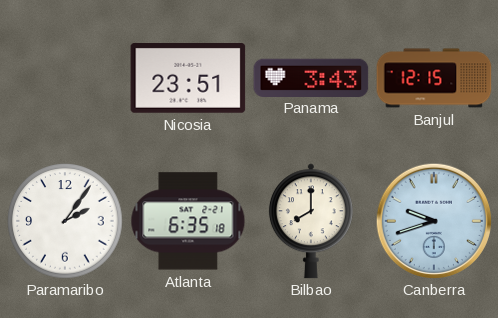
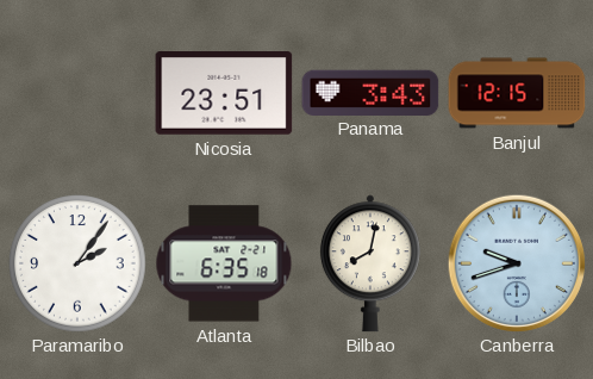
Bilbao: 8:00 -> 8:02 (370, 263)
